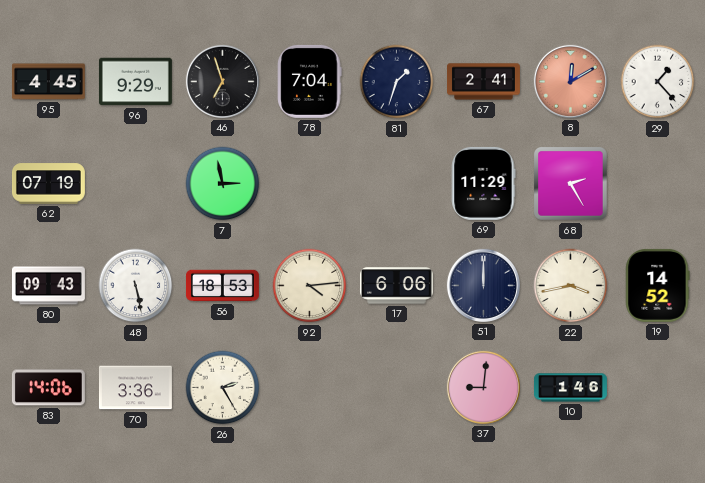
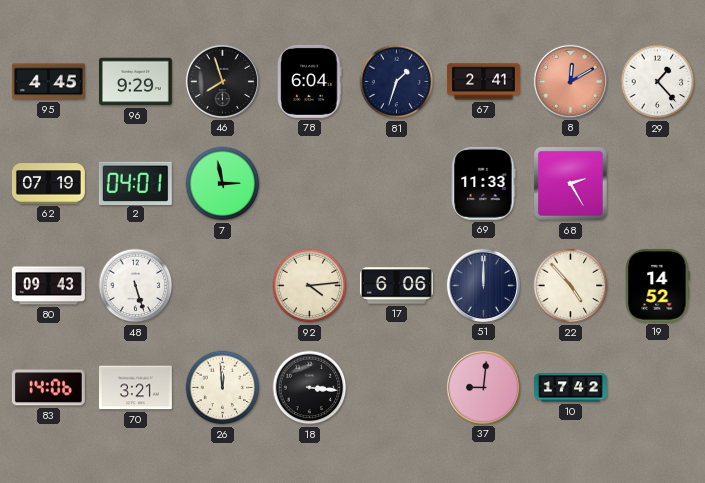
46: 6:57 -> 7:57 (222, 81)
78: 7:04 -> 6:04 (310, 81)
2: none -> 04:01 (135, 183)
69: 11:29 -> 11:33 (483, 183)
48: 5:28 -> 5:27 (136, 286)
56: 18:53 -> none (222, 286)
22: 3:43 -> 4:53 (571, 286)
70: 3:36 -> 3:21 (135, 388)
26: 2:25 -> 11:59 (223, 388)
18: none -> 3:16 (310, 388)
10: 1:46 -> 17:42 (570, 388)
